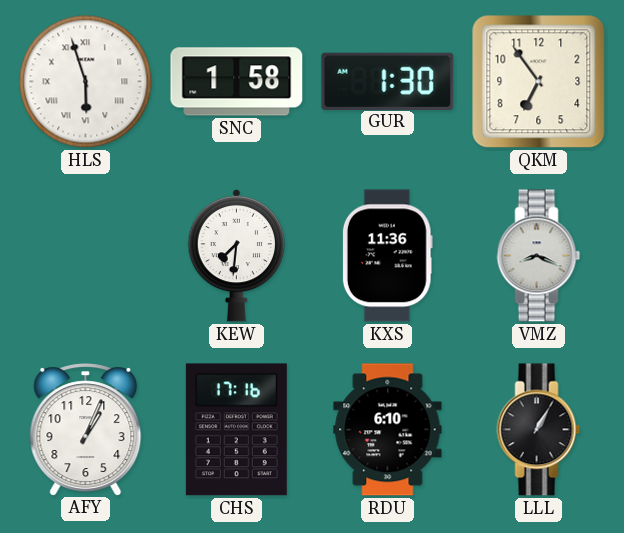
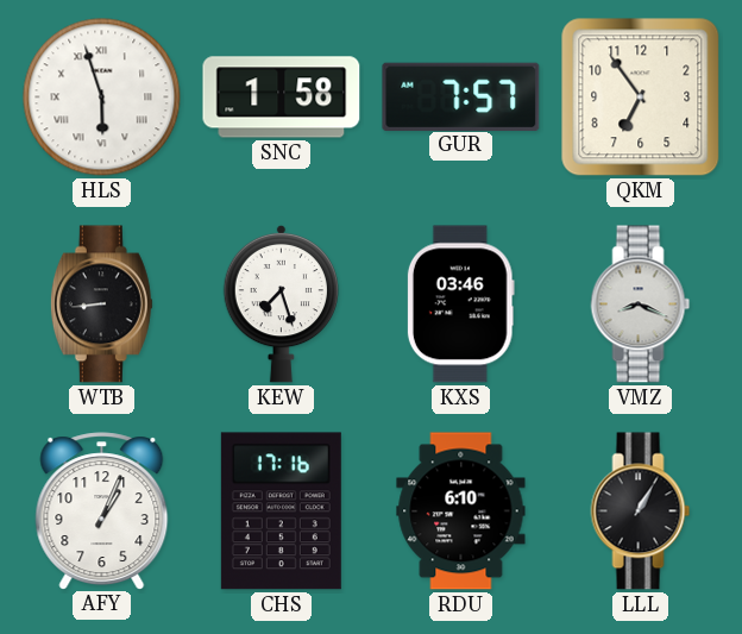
GUR: 1:30 -> 7:57 (461, 96)
WTB: none -> 8:44 (101, 305)
KEW: 7:31 -> 7:27 (281, 303)
KXS: 11:36 -> 03:46 (460, 305)
